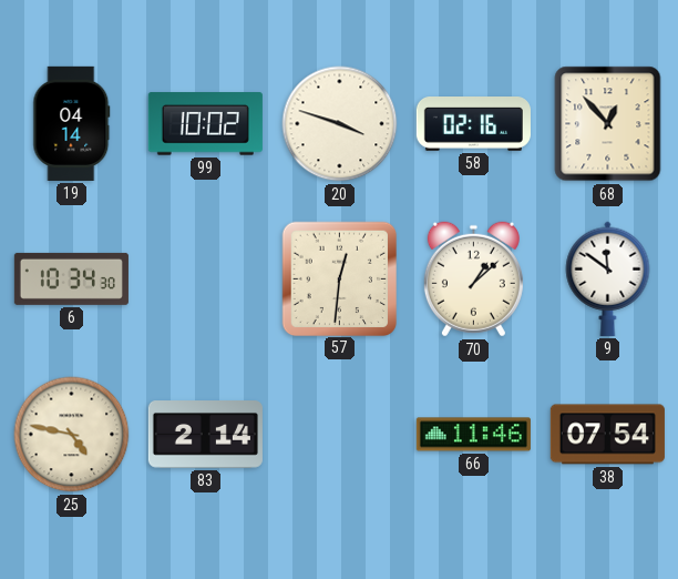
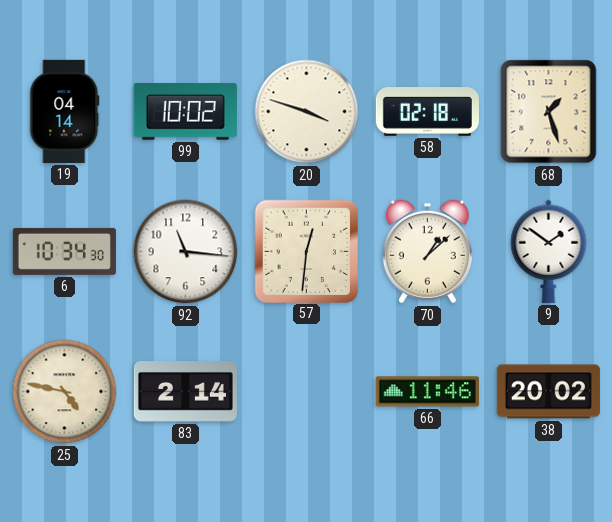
58: 02:16 -> 02:18 (427, 112)
68: 12:53 -> 1:27 (549, 112)
92: none -> 11:16 (186, 252)
9: 11:51 -> 1:51 (549, 251)
38: 07:54 -> 20:02 (548, 392)
